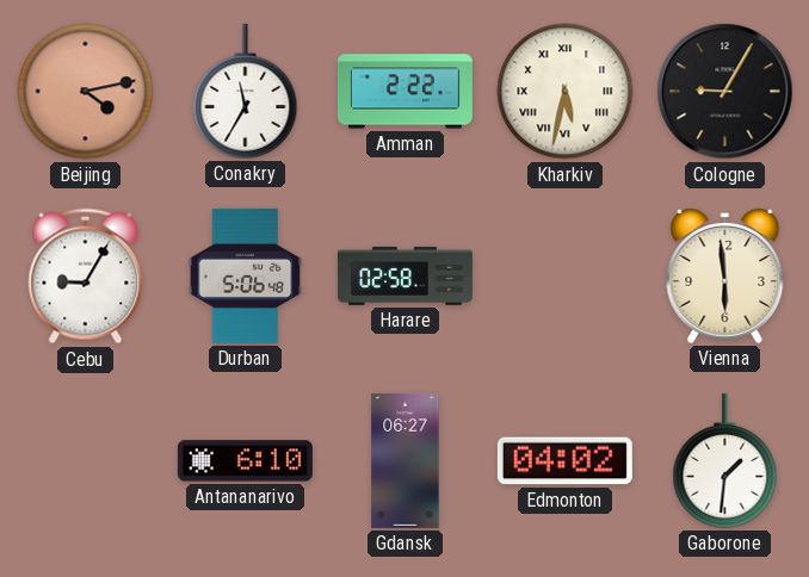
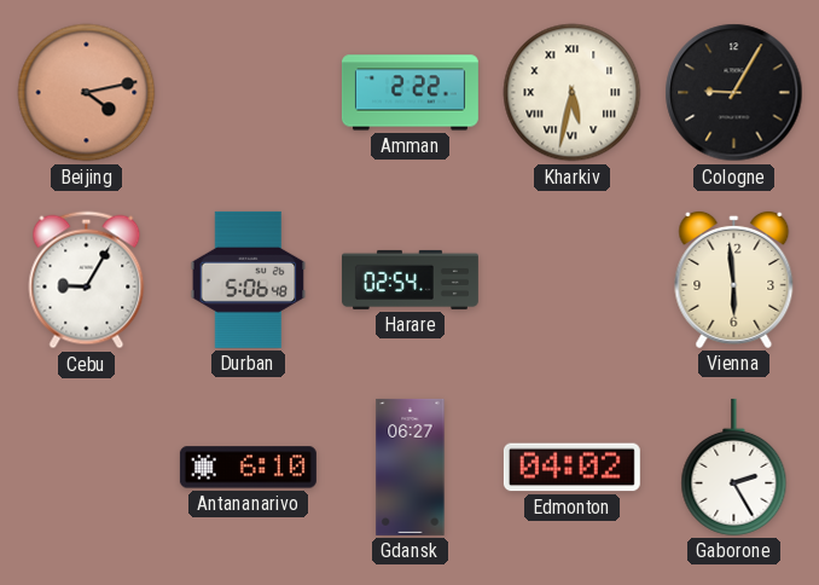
Conakry: 11:35 -> none (246, 91)
Harare: 02:58 -> 02:54 (409, 279)
Gaborone: 1:31 -> 2:25 (734, 467)
